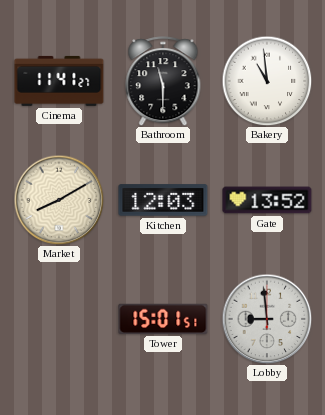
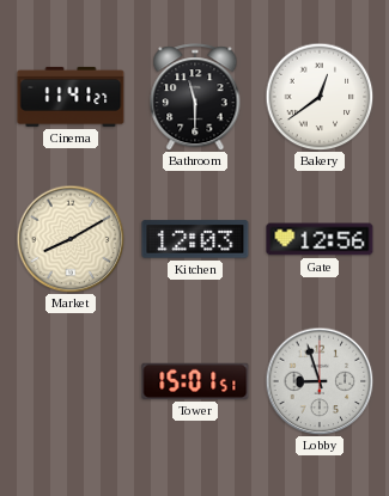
Bakery: 10:59 -> 12:39 (320, 97)
Gate: 13:52 -> 12:56 (320, 239)
Lobby: 8:59 -> 8:57 (320, 381)
